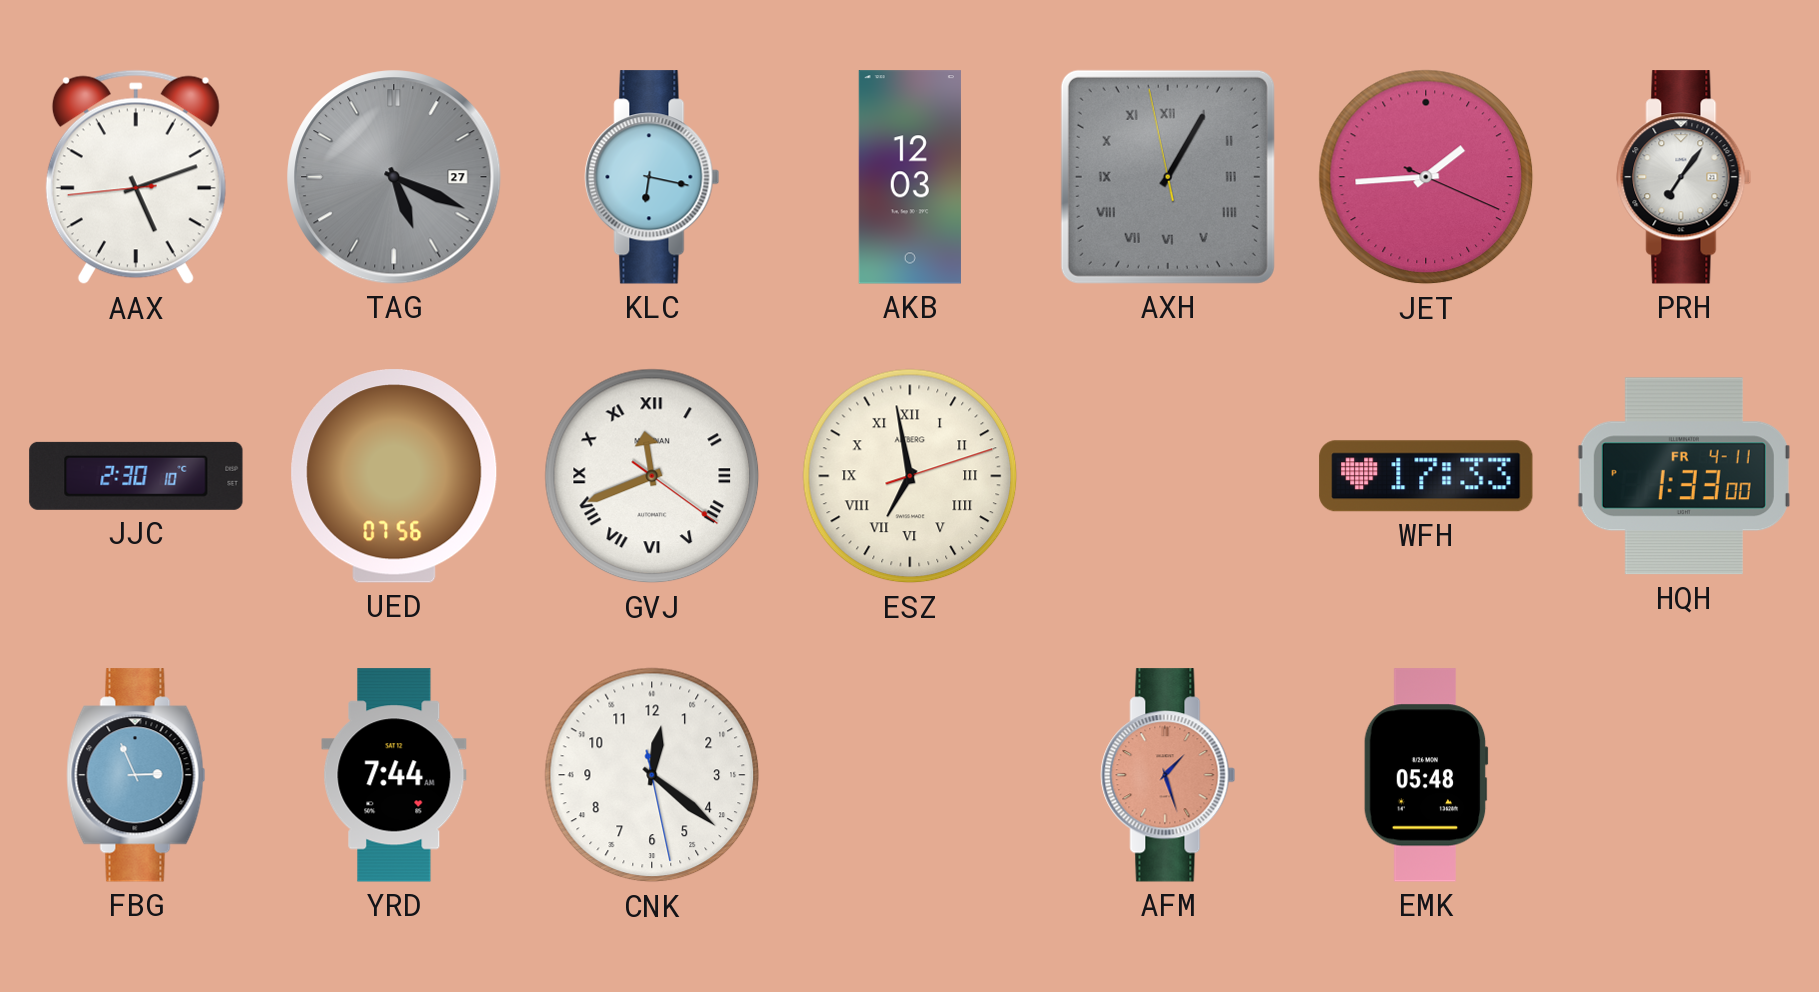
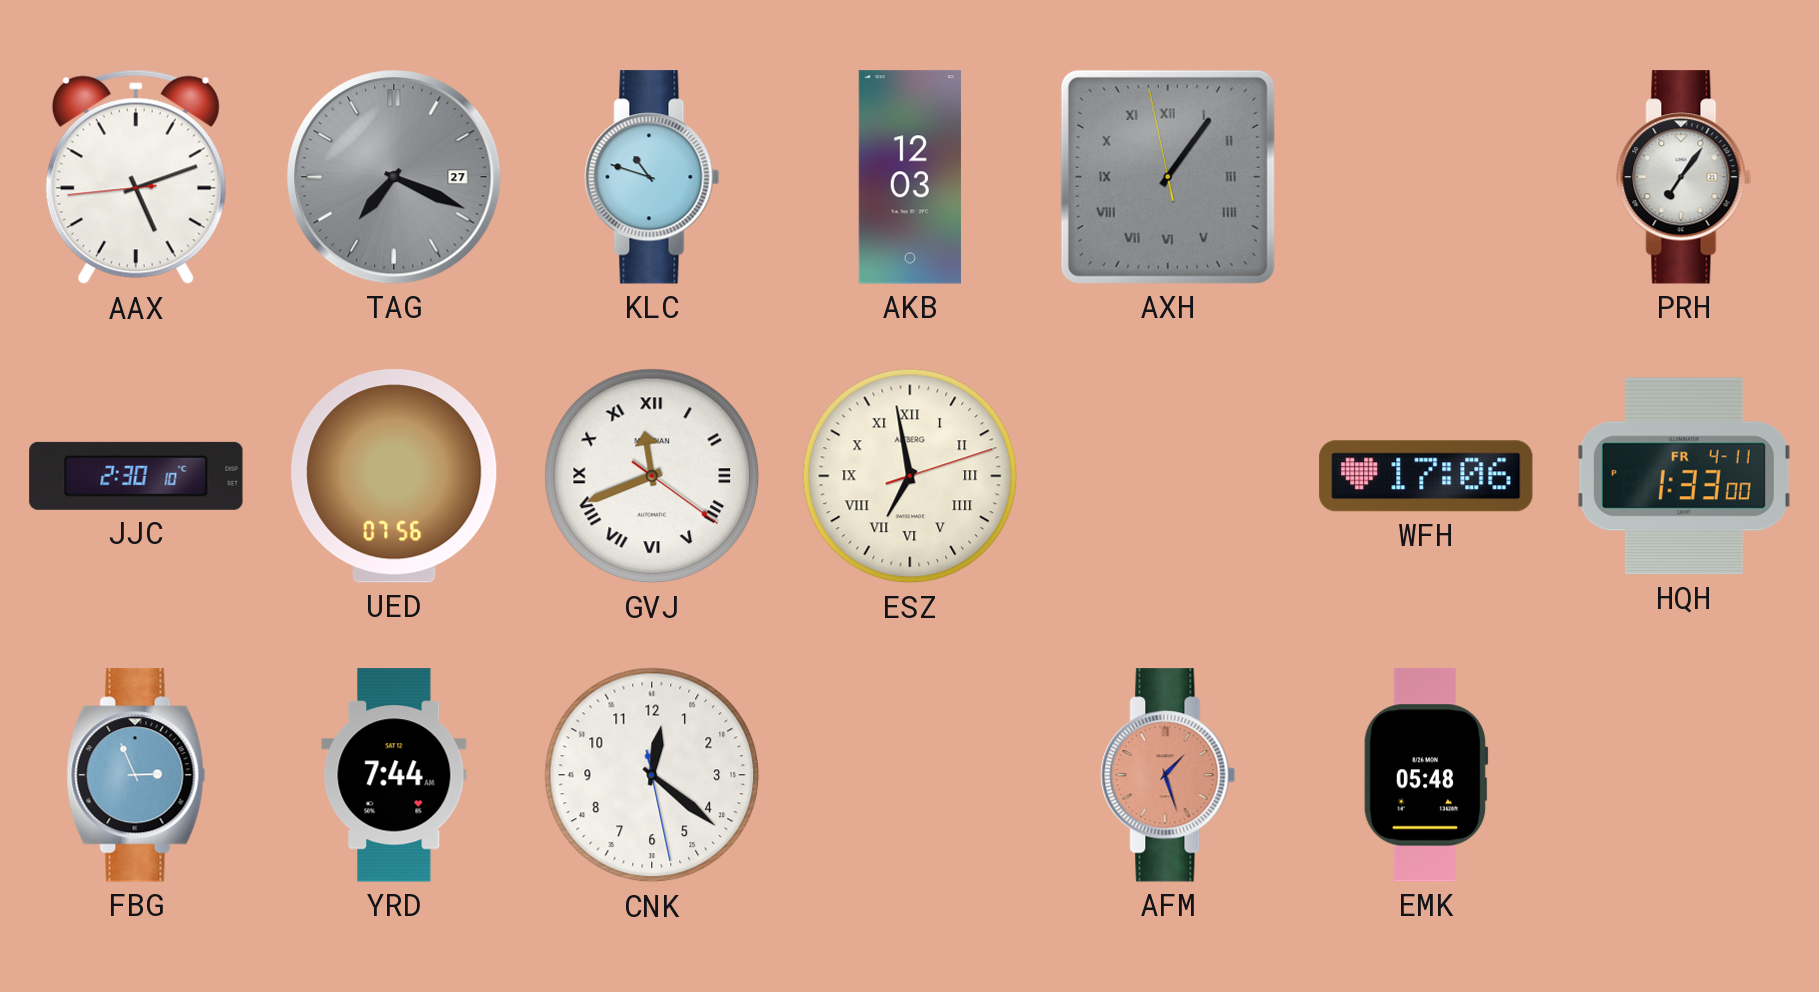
TAG: 5:19 -> 7:19 (394, 177)
KLC: 6:17 -> 10:48 (652, 177)
AXH: 1:04 -> 1:05 (1168, 177)
JET: 1:44 -> none (1426, 177)
WFH: 17:33 -> 17:06 (1426, 476)
